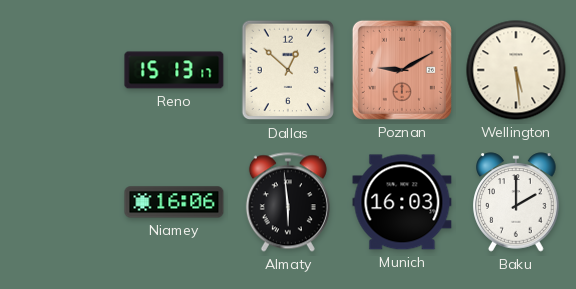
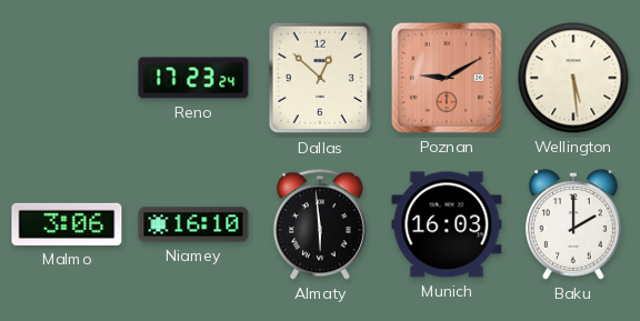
Reno: 15:13 -> 17:23 (193, 78)
Malmo: none -> 3:06 (67, 224)
Niamey: 16:06 -> 16:10 (193, 224)
